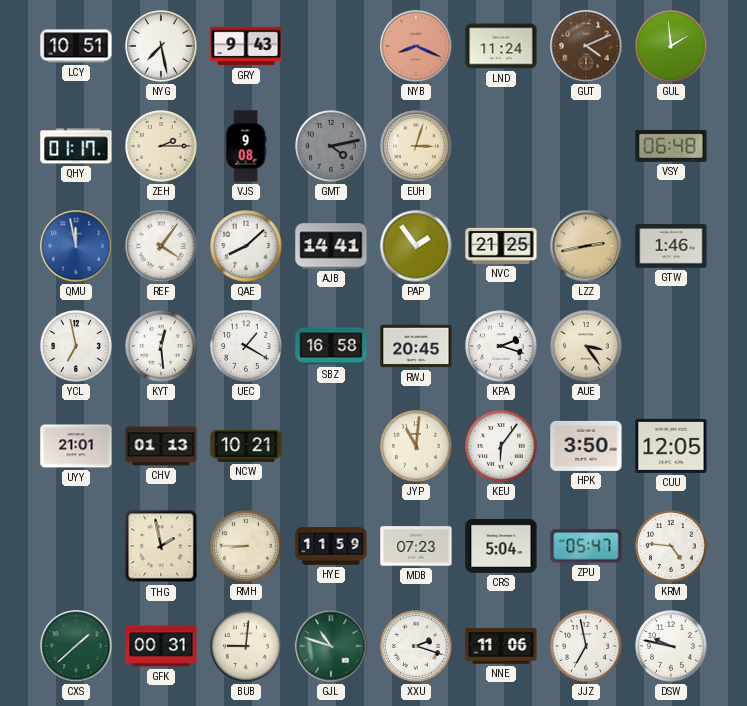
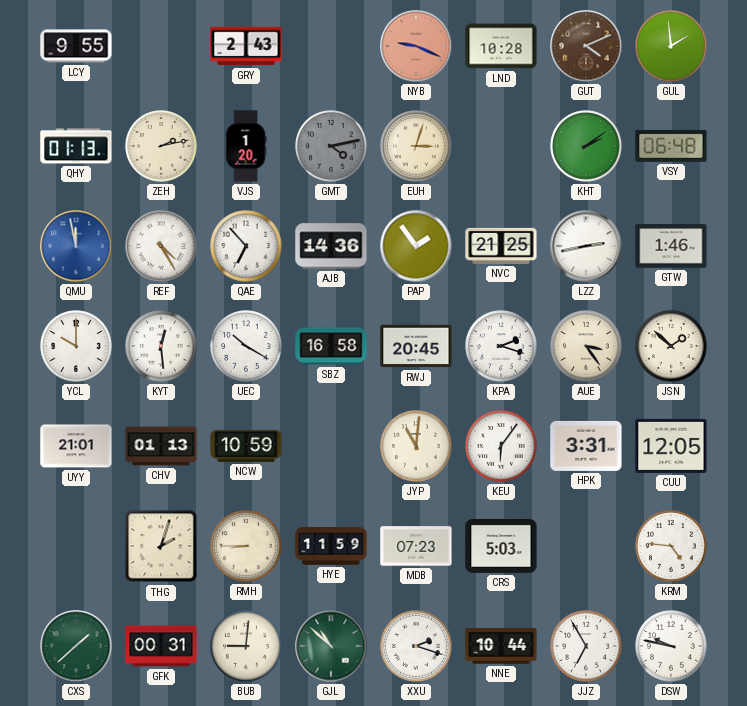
LCY: 10:51 -> 9:55 (76, 46)
NYG: 7:28 -> none (161, 46)
GRY: 9:43 -> 2:43 (246, 46)
NYB: 8:19 -> 9:19 (416, 46)
LND: 11:24 -> 10:28 (501, 46)
QHY: 01:17 -> 01:13 (76, 146)
ZEH: 2:15 -> 2:13 (161, 146)
VJS: 9:08 -> 1:20 (246, 146)
KHT: none -> 2:09 (586, 146)
REF: 4:06 -> 4:25 (161, 246)
QAE: 8:08 -> 6:53 (246, 246)
AJB: 14:41 -> 14:36 (331, 246)
LZZ dial: champagne -> white (586, 246)
YCL: 6:58 -> 10:00 (76, 346)
UEC: 1:20 -> 10:20 (246, 346)
JSN: none -> 1:52 (671, 346)
NCW: 10:21 -> 10:59 (246, 446)
HPK: 3:50 -> 3:31 (586, 446)
THG: 1:58 -> 2:03 (161, 546)
CRS: 5:04 -> 5:03 (501, 546)
ZPU: 05:47 -> none (586, 546)
GJL: 10:48 -> 10:52 (331, 646)
NNE: 11:06 -> 10:44 (501, 646)
JJZ: 6:58 -> 6:55 (586, 646)
